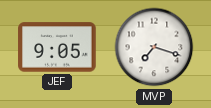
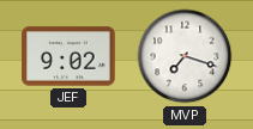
JEF: 9:05 -> 9:02 (68, 56)
